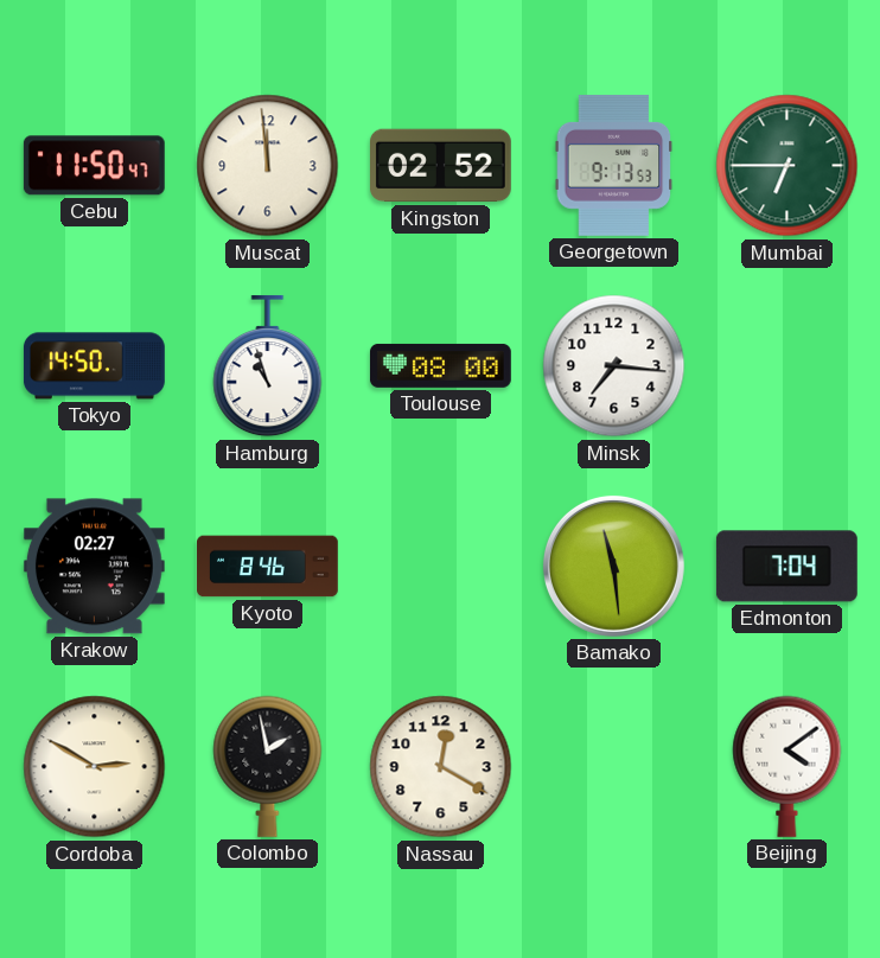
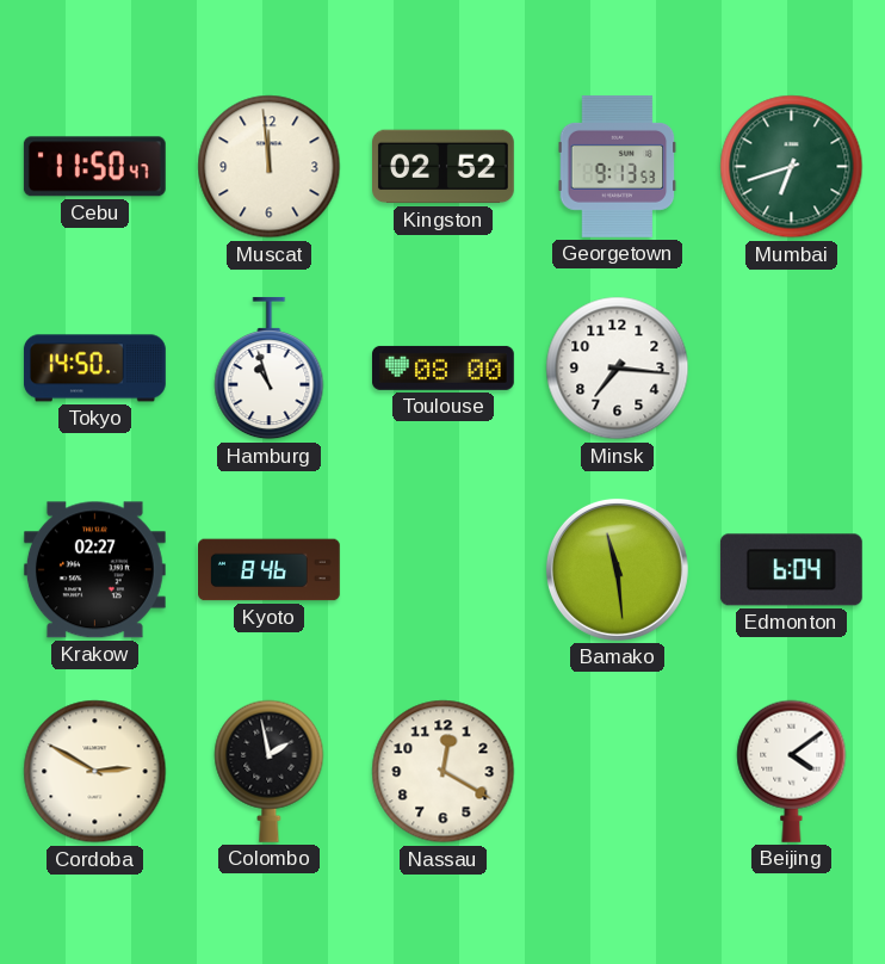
Mumbai: 6:45 -> 6:42 (792, 167)
Edmonton: 7:04 -> 6:04 (791, 570)
